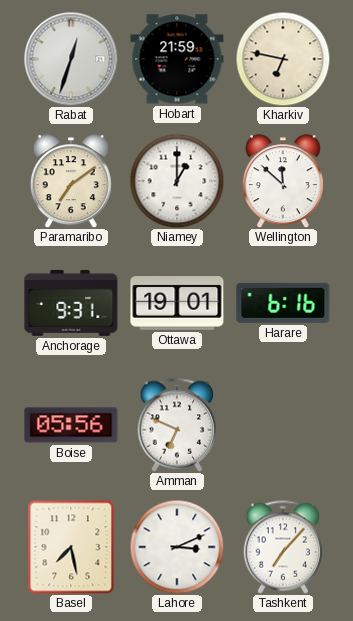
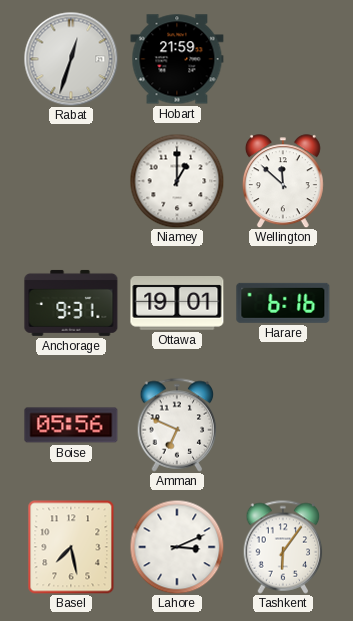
Kharkiv: 6:47 -> none (283, 59)
Paramaribo: 7:09 -> none (71, 181)
Tashkent: 7:07 -> 6:06 (283, 547)
